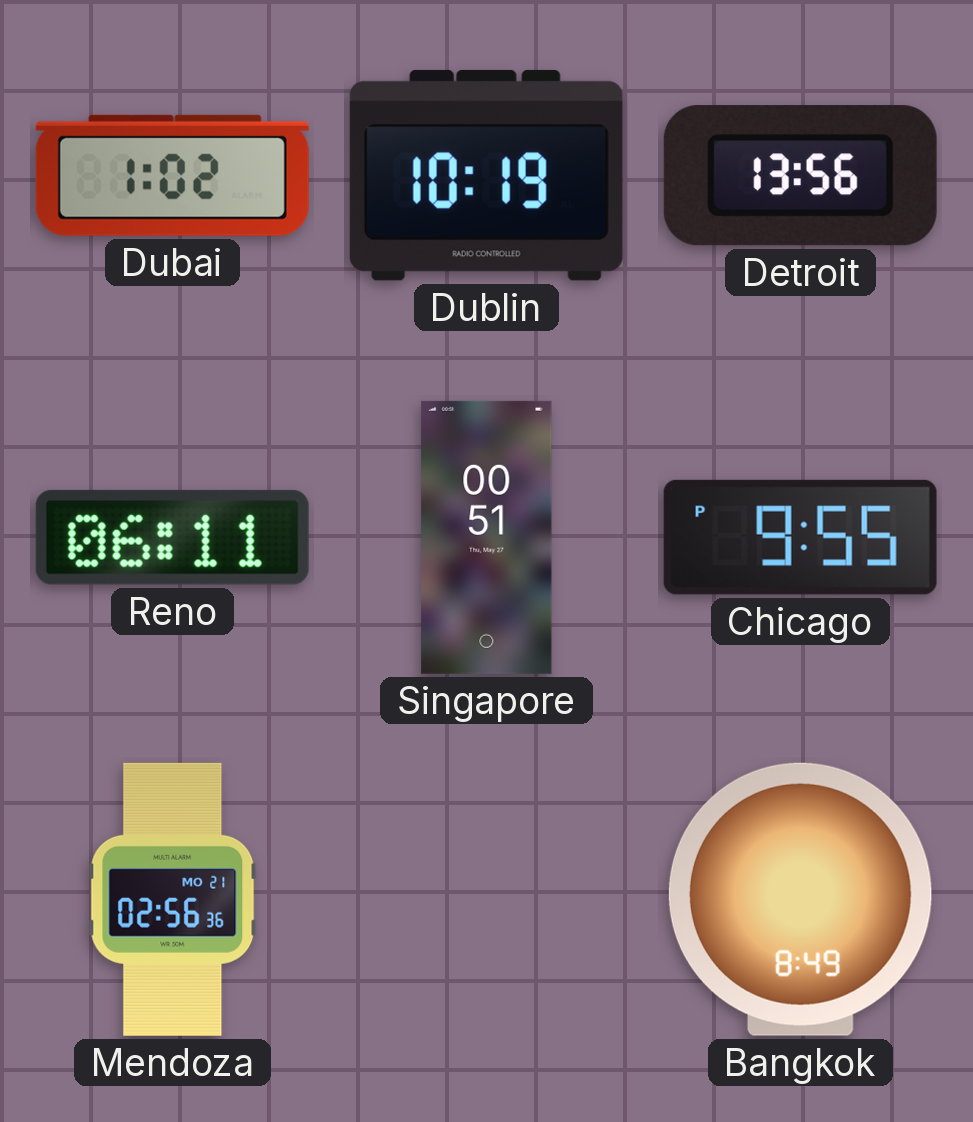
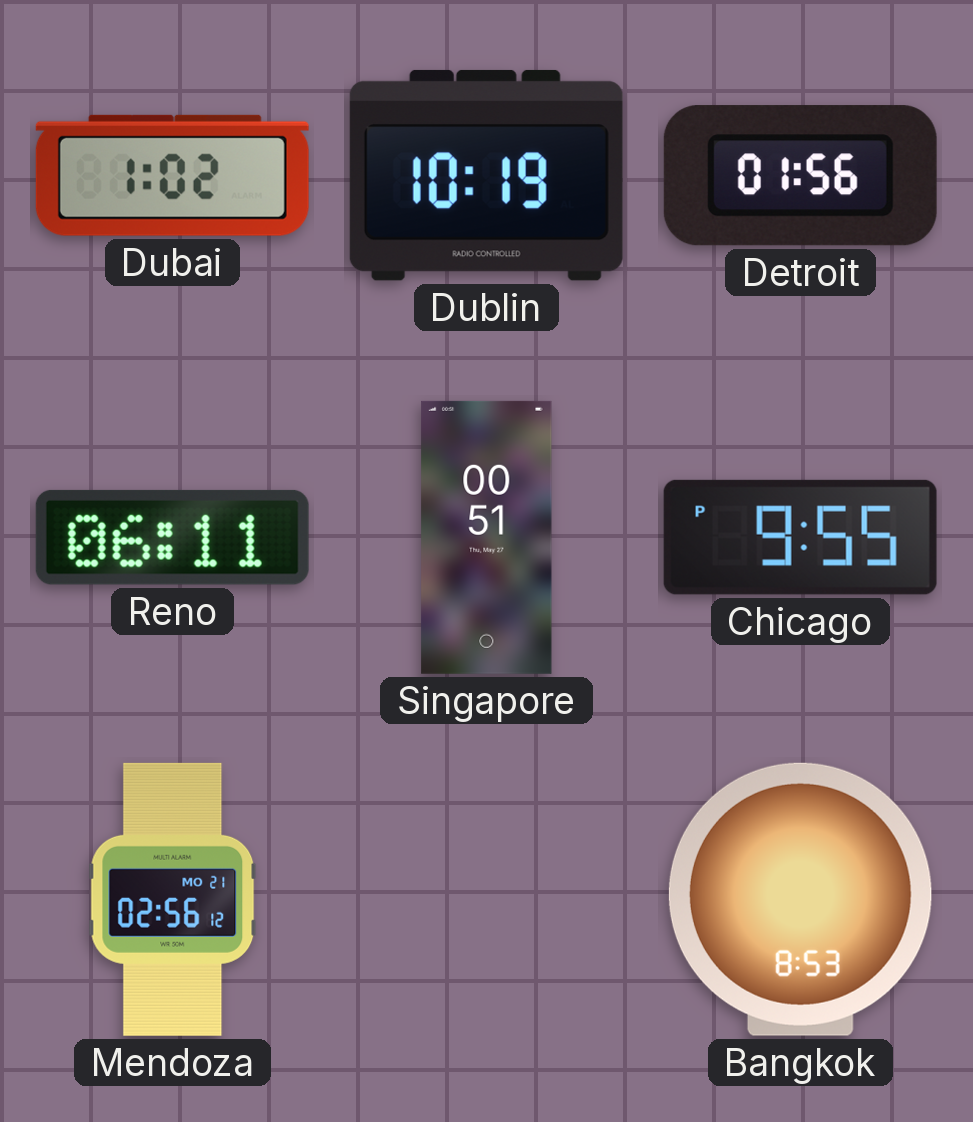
Detroit: 13:56 -> 01:56 (800, 176)
Mendoza: 02:56:36 -> 02:56:12 (173, 899)
Bangkok: 8:49 -> 8:53 (800, 899)
